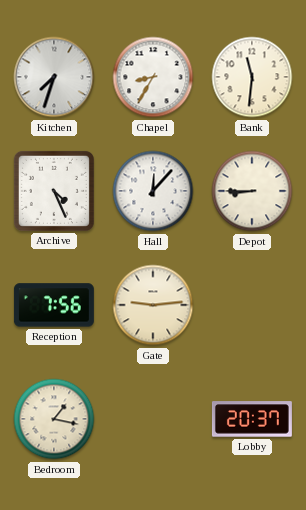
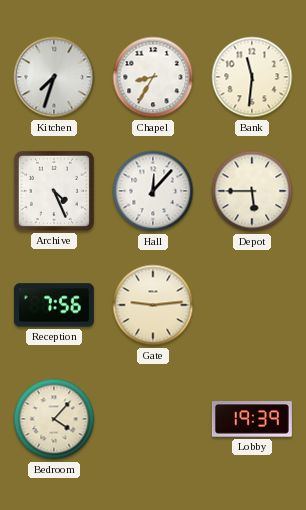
Depot: 8:45 -> 5:45 (252, 191)
Bedroom: 1:17 -> 4:07 (54, 419)
Lobby: 20:37 -> 19:39 (252, 419)
